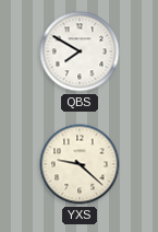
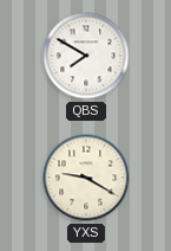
YXS: 9:22 -> 9:20 (86, 178)
